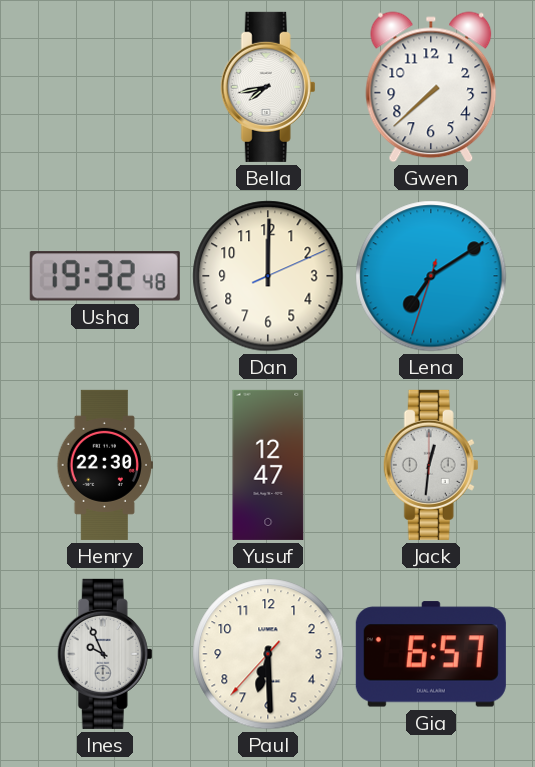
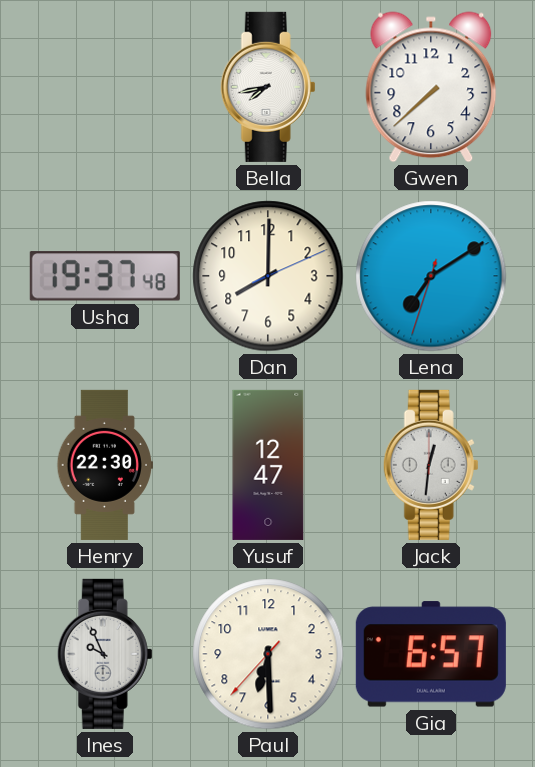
Usha: 19:32 -> 19:37 (105, 276)
Dan: 12:00 -> 8:00 (268, 276)
